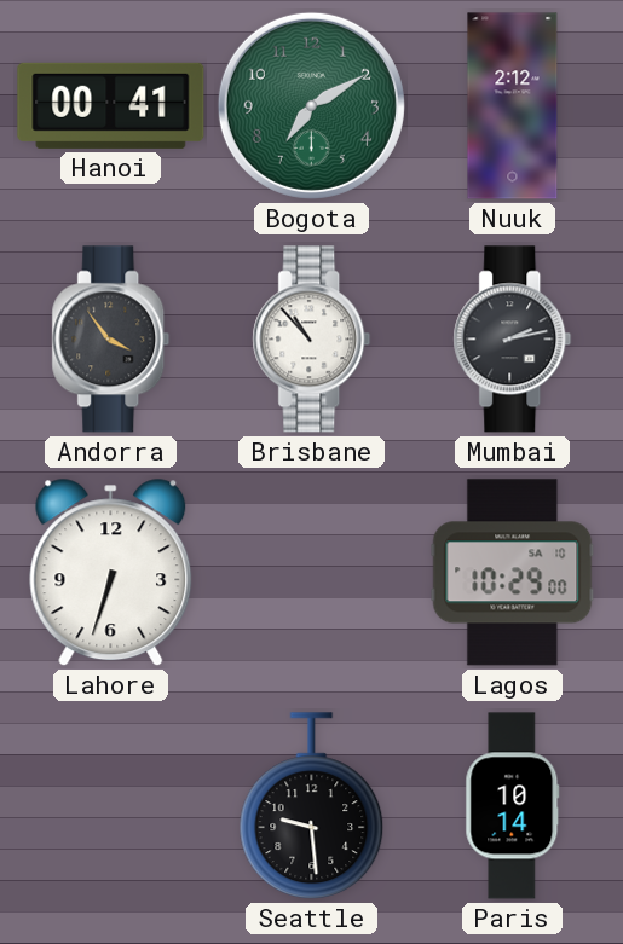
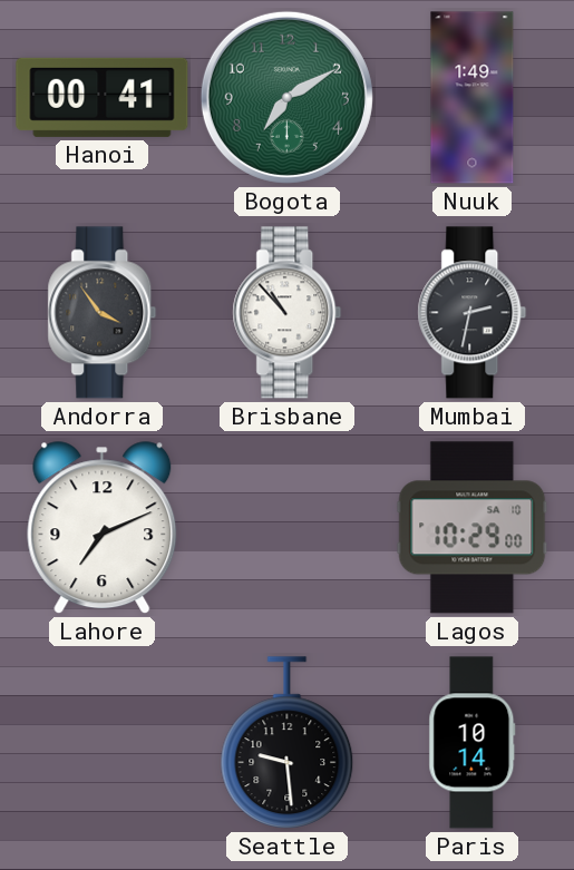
Nuuk: 2:12 -> 1:49 (473, 98)
Mumbai: 2:13 -> 2:32 (473, 313)
Lahore: 6:33 -> 7:11 (103, 528)
